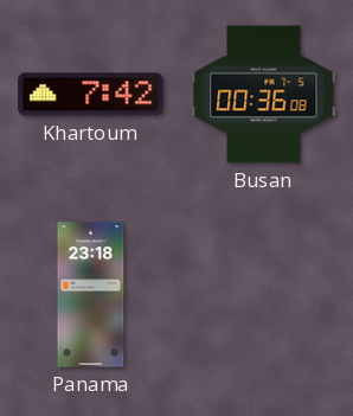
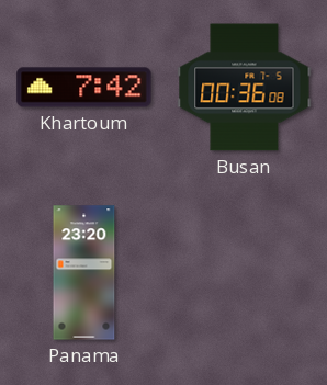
Panama: 23:18 -> 23:20 (84, 273)
